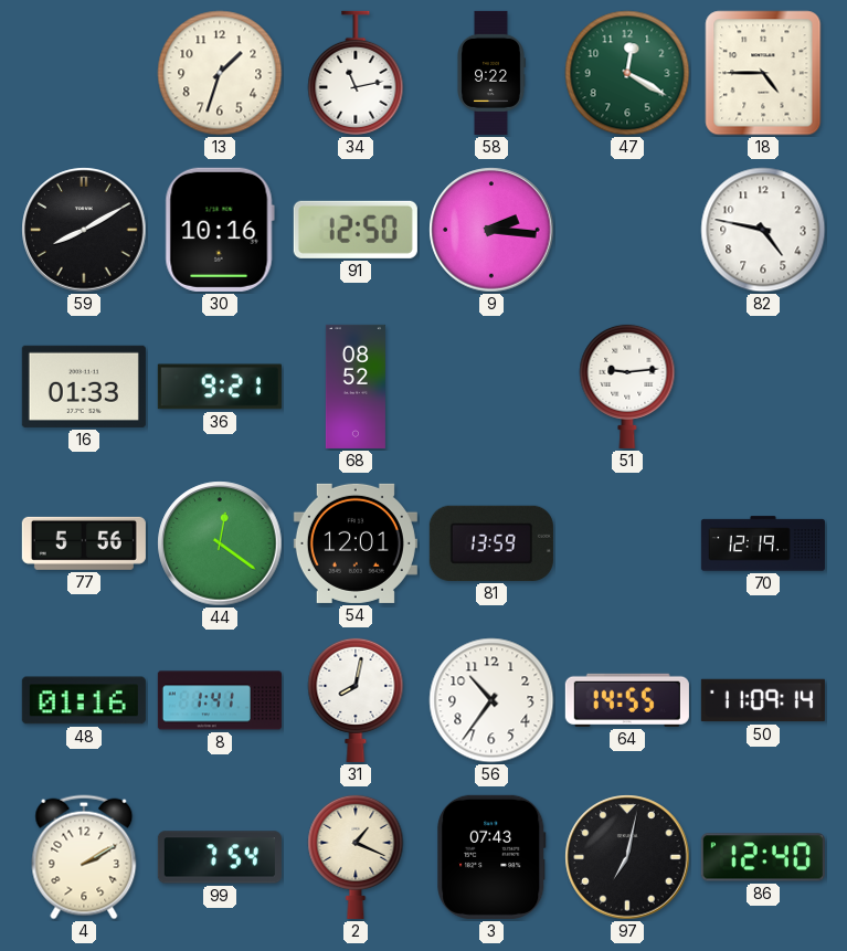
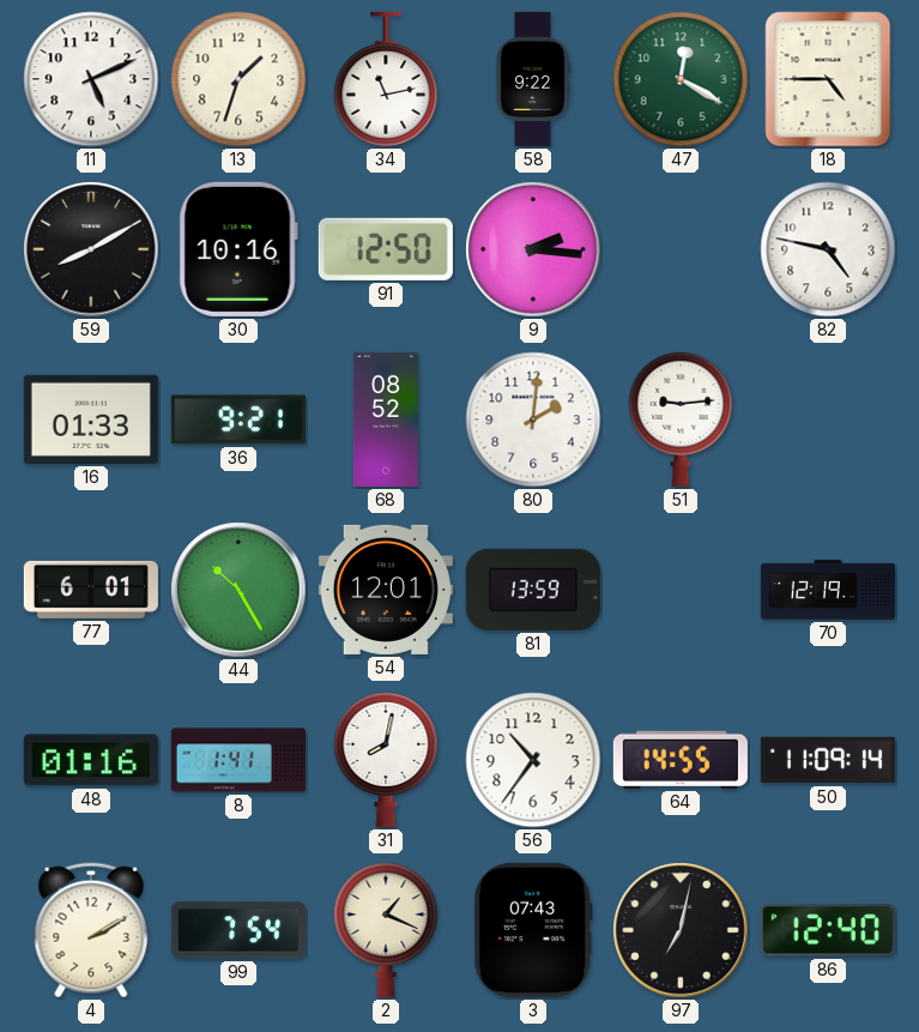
11: none -> 5:11 (91, 79)
80: none -> 2:01 (533, 420)
77: 5:56 -> 6:01 (91, 590)
44: 12:21 -> 10:25 (238, 590)
